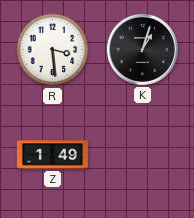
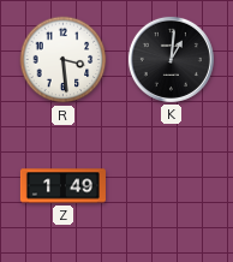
K: 1:03 -> 1:01 (171, 59)
